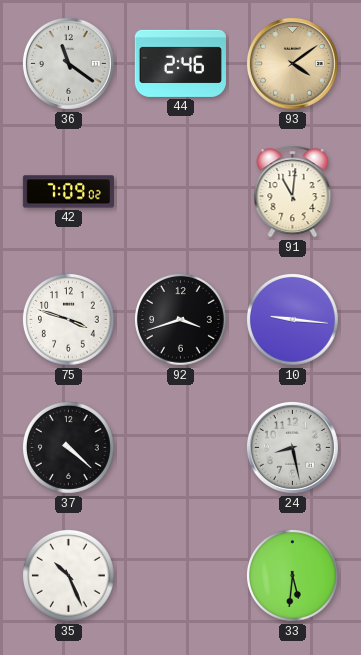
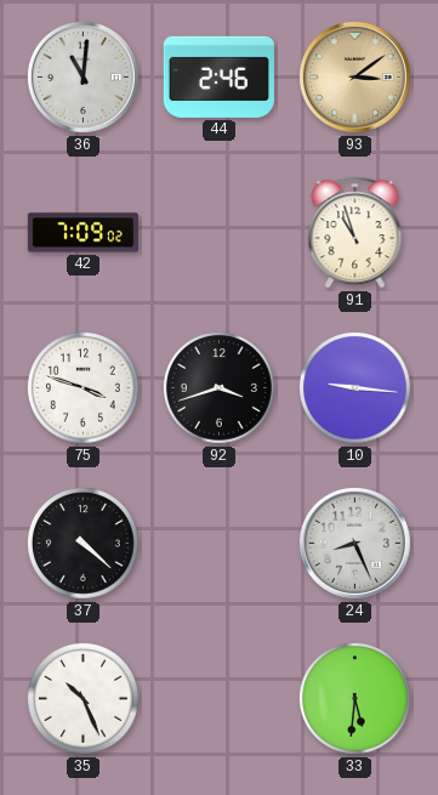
36: 11:21 -> 11:01 (83, 76)
93: 4:09 -> 3:09 (354, 76)
91: 11:01 -> 10:57 (355, 233)
24: 8:28 -> 8:26 (354, 543)
